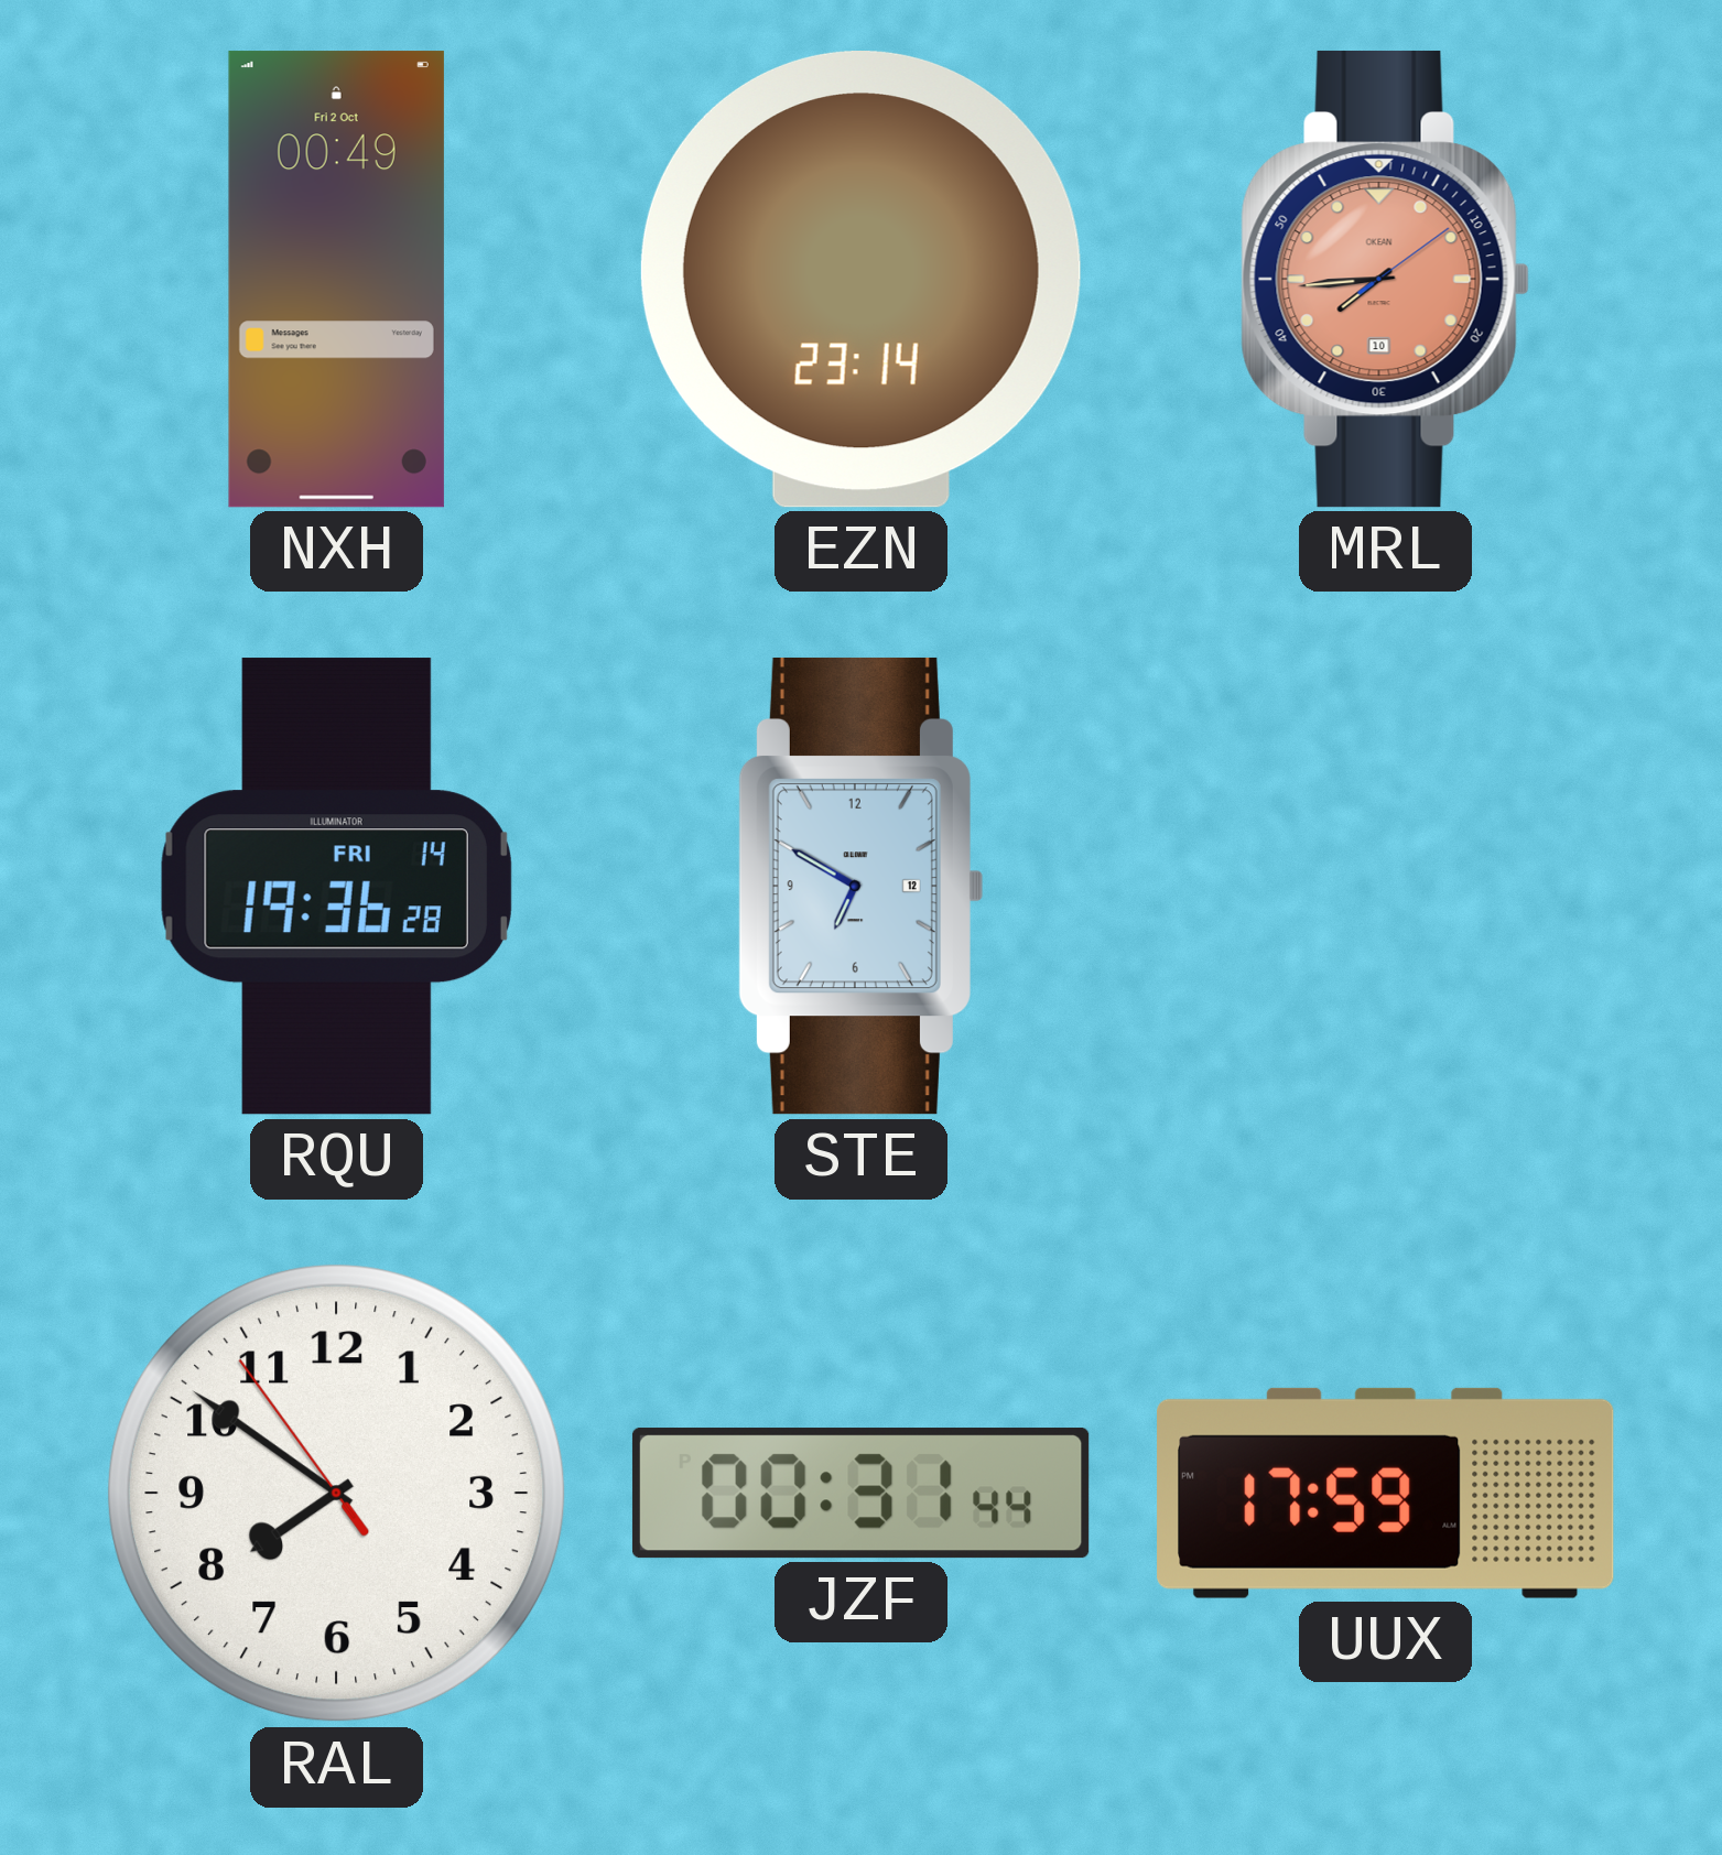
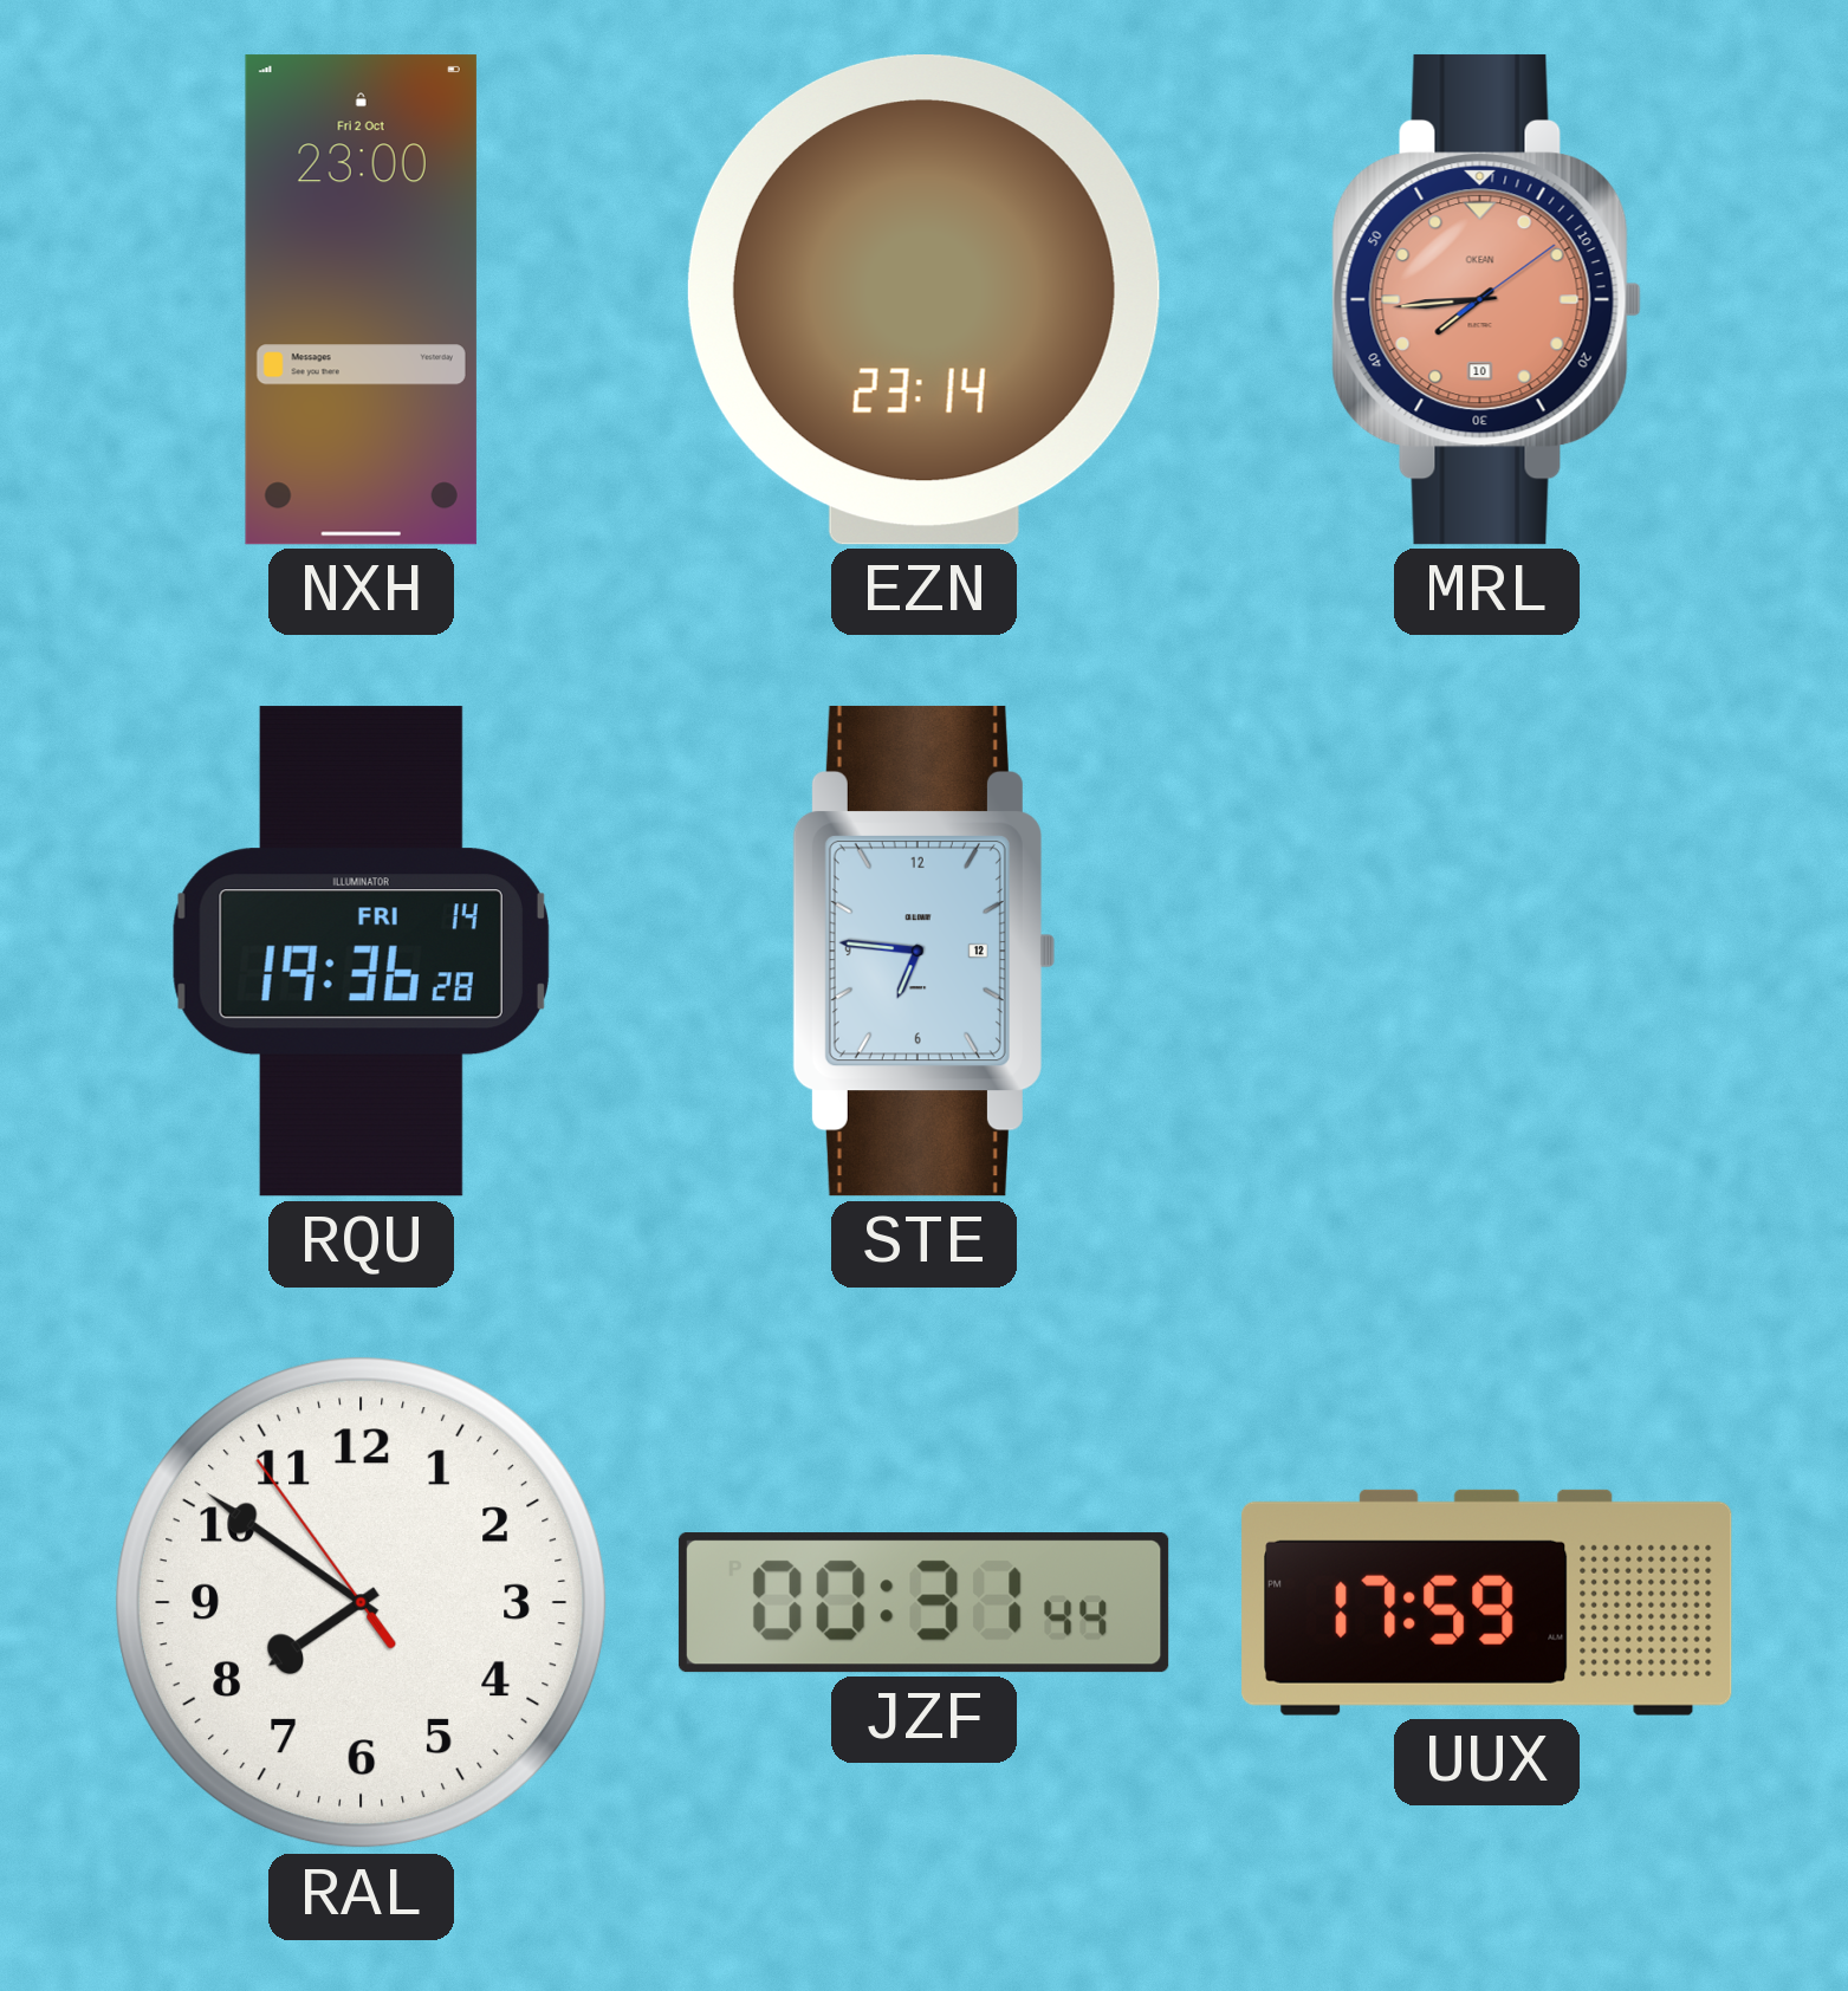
NXH: 00:49 -> 23:00 (361, 300)
STE: 6:50 -> 6:46 (923, 951)
